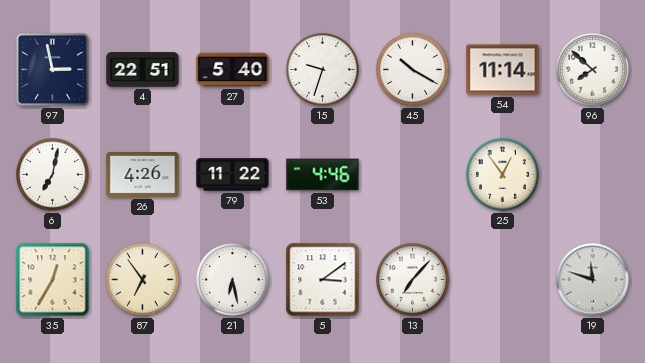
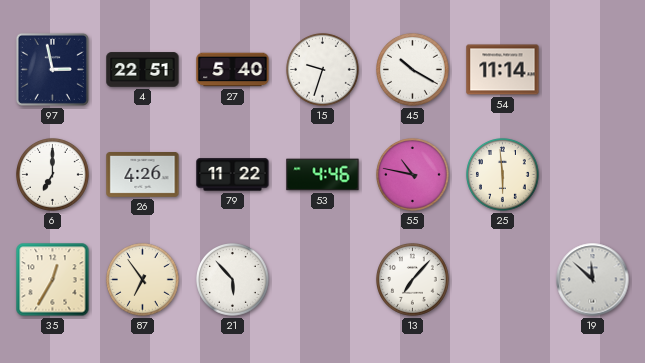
96: 7:52 -> none (593, 70)
6: 7:02 -> 7:00 (53, 175)
55: none -> 10:47 (413, 175)
25: 12:54 -> 5:59 (503, 175)
21: 6:28 -> 5:53 (233, 280)
5: 3:09 -> none (323, 280)
19: 11:48 -> 11:52 (593, 280)
